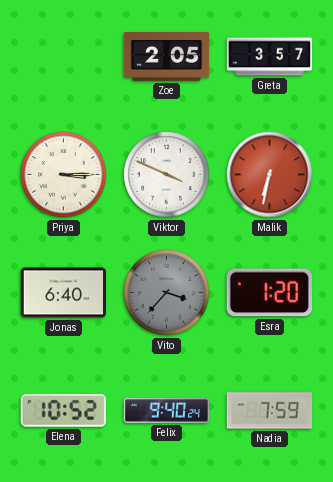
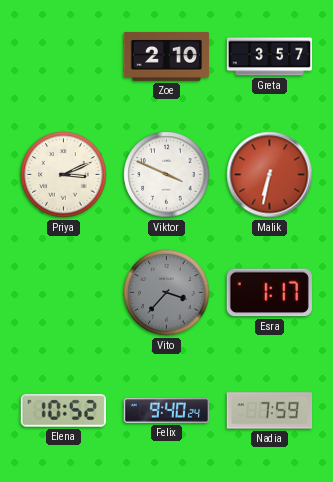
Zoe: 2:05 -> 2:10 (167, 57)
Priya: 3:15 -> 3:11 (64, 175)
Jonas: 6:40 -> none (63, 293)
Esra: 1:20 -> 1:17 (269, 293)
